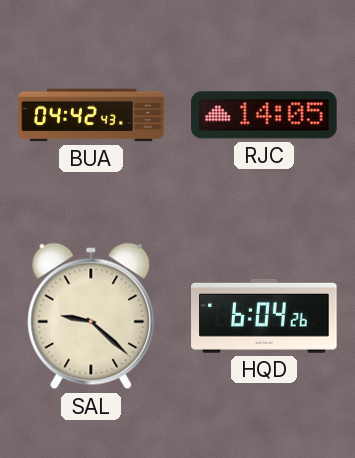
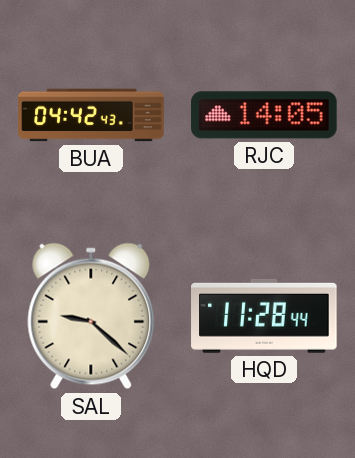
HQD: 6:04 -> 11:28 (264, 316)
